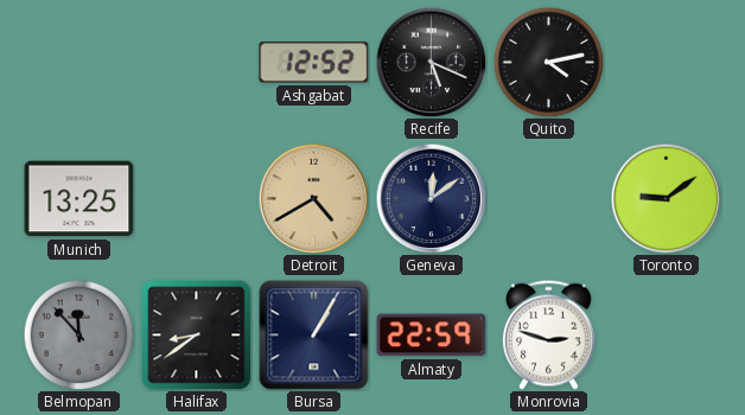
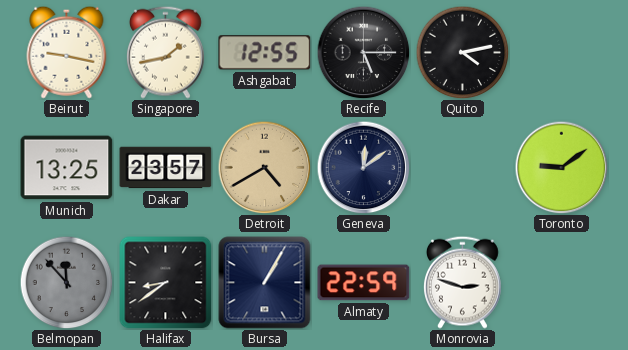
Beirut: none -> 9:17 (67, 52)
Singapore: none -> 1:43 (165, 52)
Ashgabat: 12:52 -> 12:55 (265, 53)
Recife: 5:19 -> 5:15 (363, 52)
Dakar: none -> 23:57 (166, 168)
